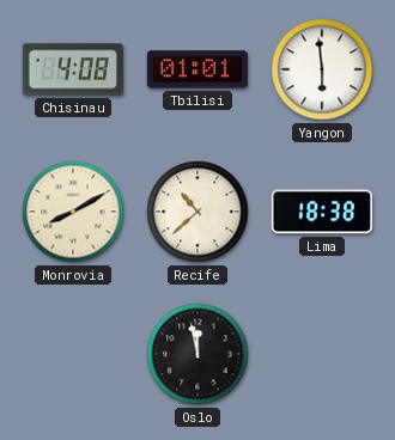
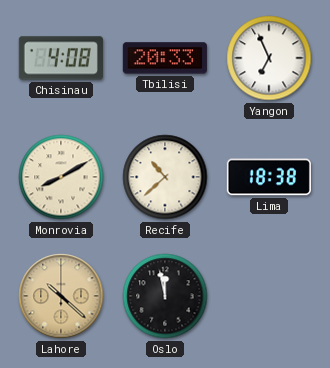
Tbilisi: 01:01 -> 20:33 (165, 58)
Yangon: 5:59 -> 6:56 (269, 58)
Lahore: none -> 10:22 (61, 296)
